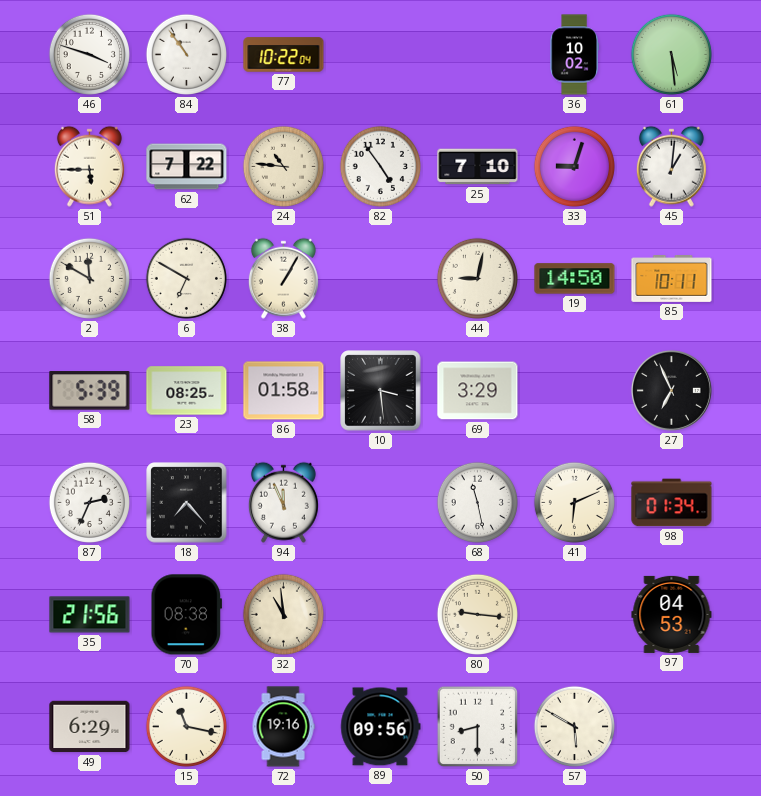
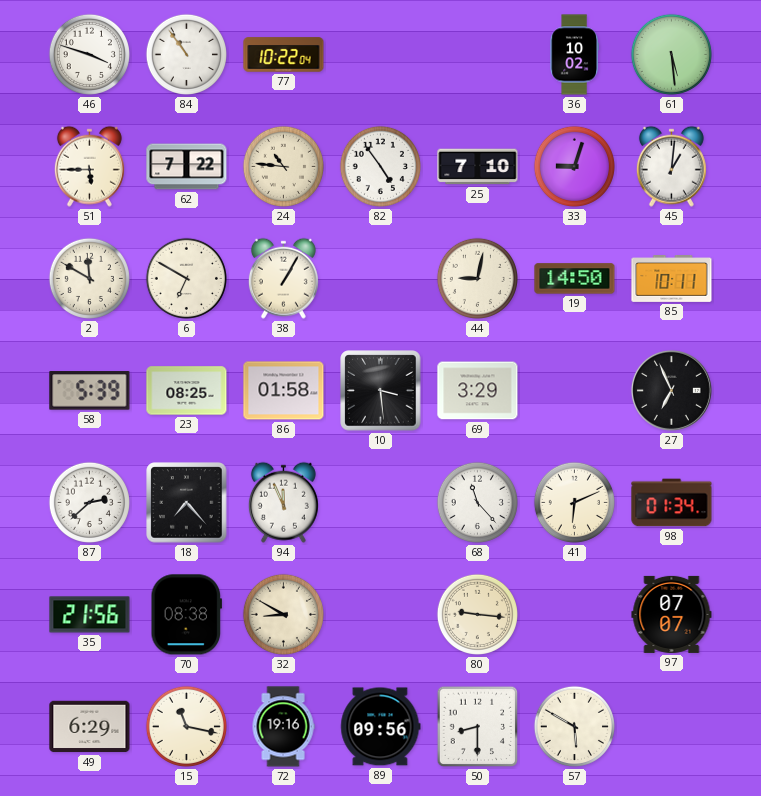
87: 2:34 -> 2:38 (89, 502)
68: 11:28 -> 11:23 (477, 502)
32: 10:59 -> 8:50 (283, 614)
97: 04:53 -> 07:07 (672, 614)
